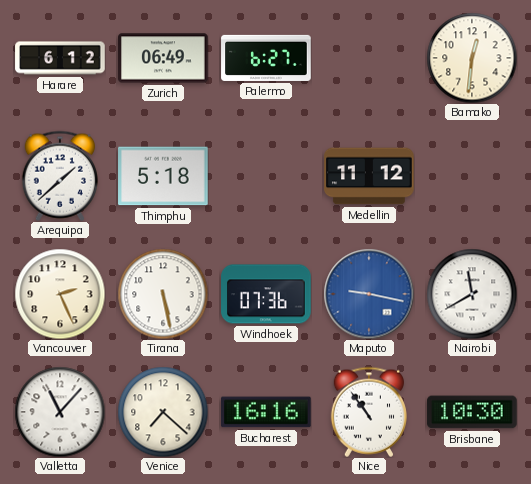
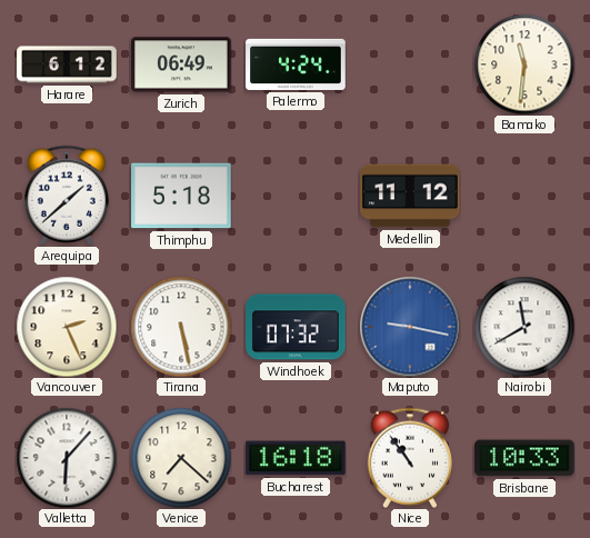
Palermo: 6:27 -> 4:24 (296, 64)
Bamako: 12:31 -> 11:31 (524, 64)
Windhoek: 07:36 -> 07:32 (296, 327)
Valletta: 11:07 -> 6:07 (67, 458)
Bucharest: 16:16 -> 16:18 (296, 458)
Brisbane: 10:30 -> 10:33 (524, 458)
